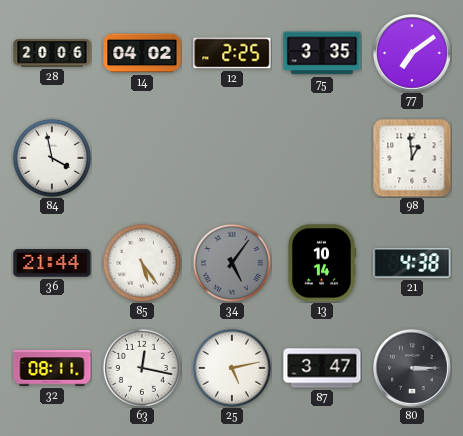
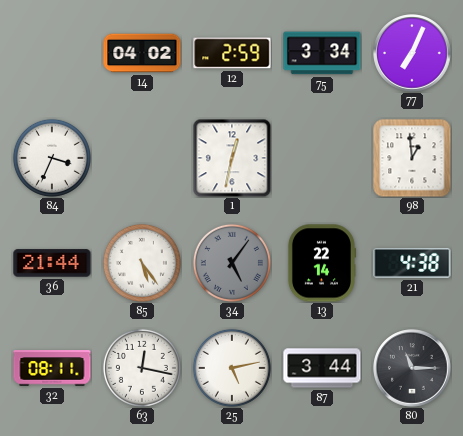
28: 20:06 -> none (52, 53)
12: 2:25 -> 2:59 (232, 53)
75: 3:35 -> 3:34 (322, 53)
77: 7:09 -> 7:04 (412, 53)
84: 3:58 -> 3:34 (52, 158)
1: none -> 12:32 (232, 158)
13: 10:14 -> 22:14 (321, 263)
87: 3:47 -> 3:44 (322, 368)
80: 3:15 -> 11:15 (412, 368)
